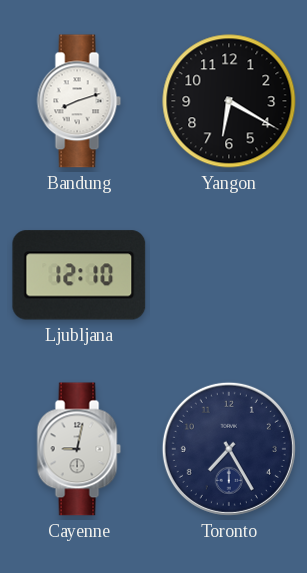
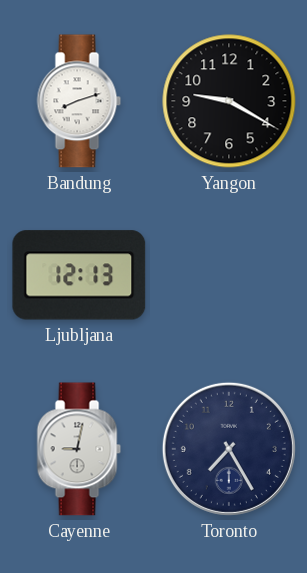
Yangon: 6:20 -> 9:20 (229, 101)
Ljubljana: 12:10 -> 12:13 (79, 275)
